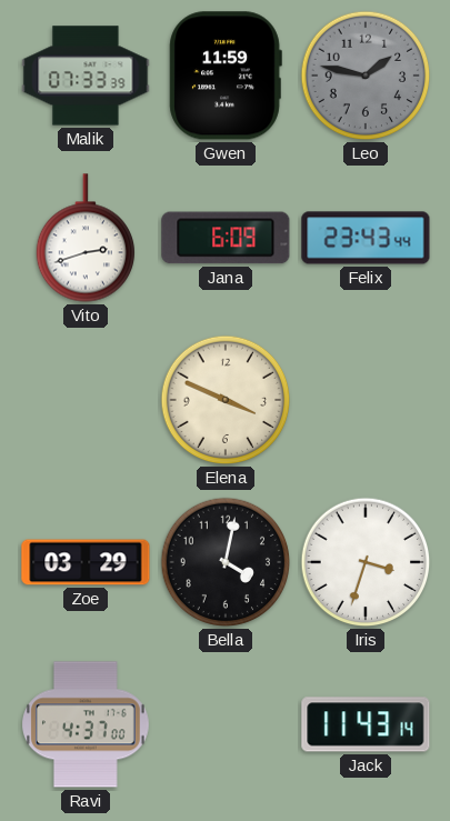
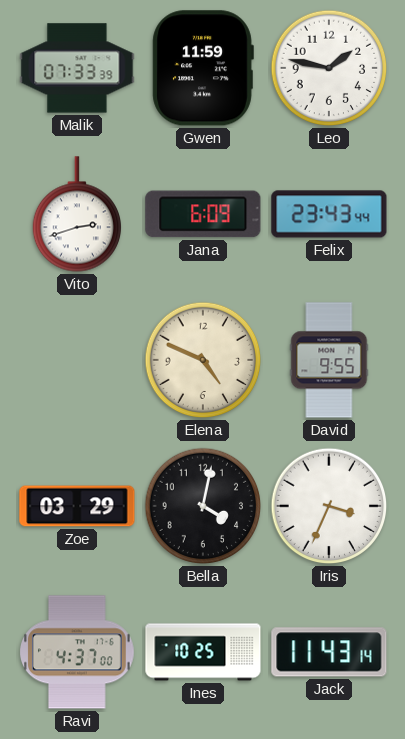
Leo dial: grey -> white (329, 68)
Elena: 3:49 -> 4:49 (203, 360)
David: none -> 9:55 (329, 360)
Iris: 3:33 -> 3:34 (329, 506)
Ines: none -> 10:25 (203, 652)
